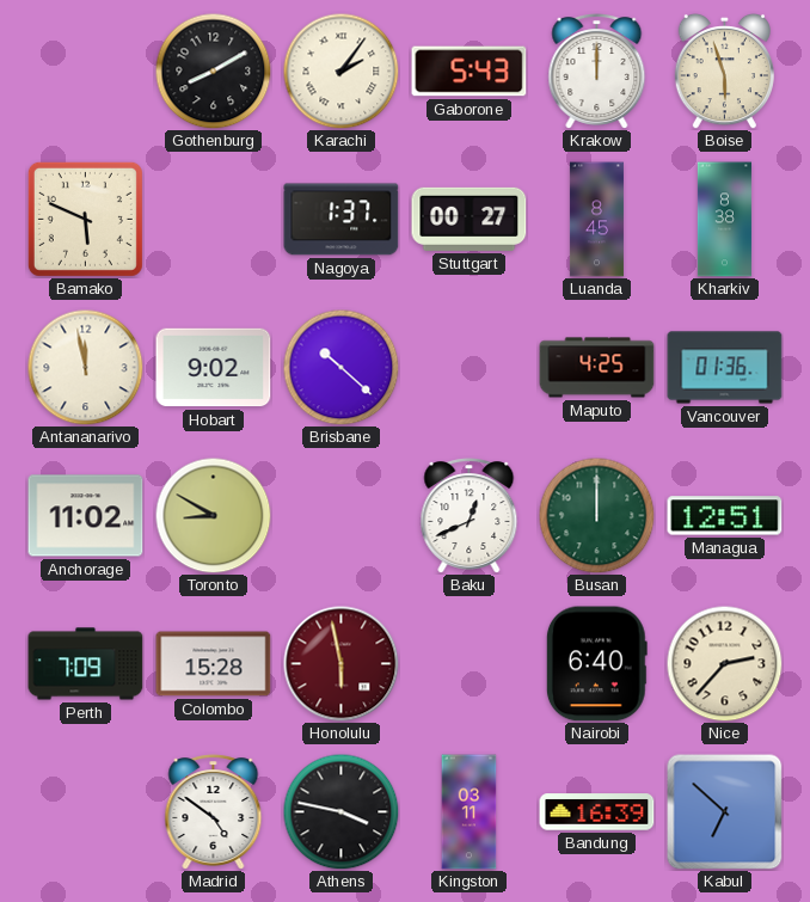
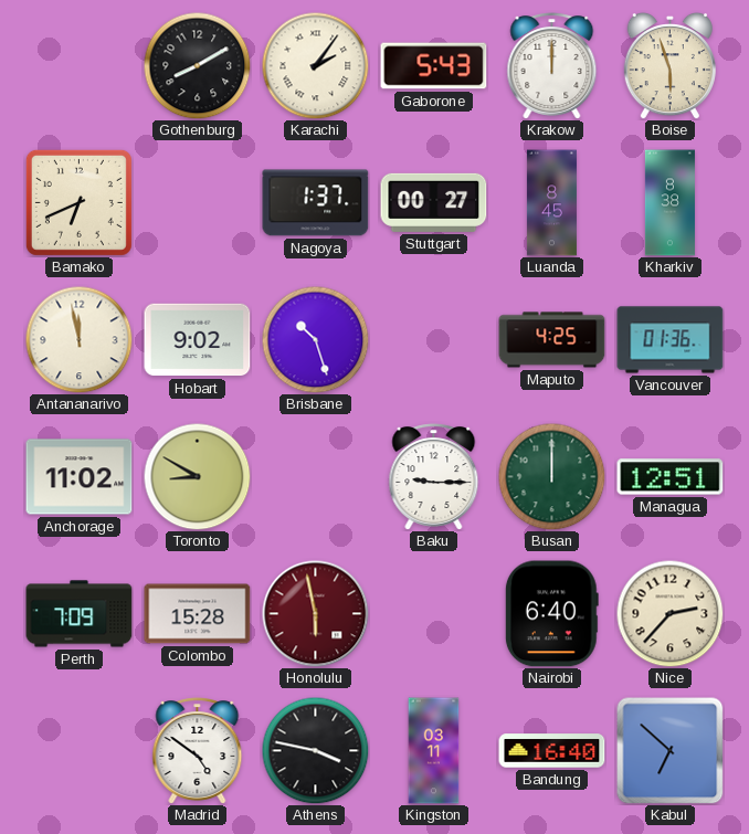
Bamako: 5:49 -> 6:41 (78, 202)
Brisbane: 10:22 -> 10:27 (315, 339)
Baku: 12:41 -> 9:15 (434, 477)
Bandung: 16:39 -> 16:40 (552, 751)
